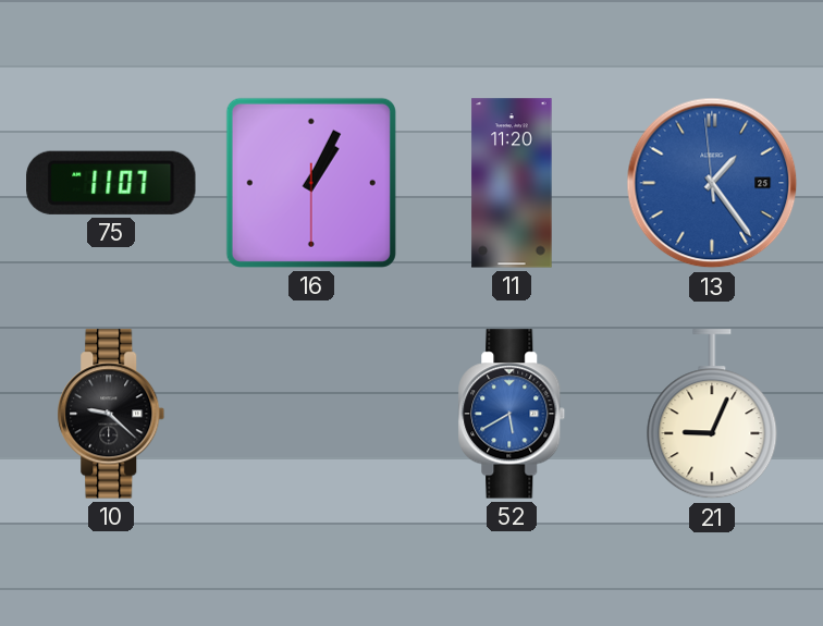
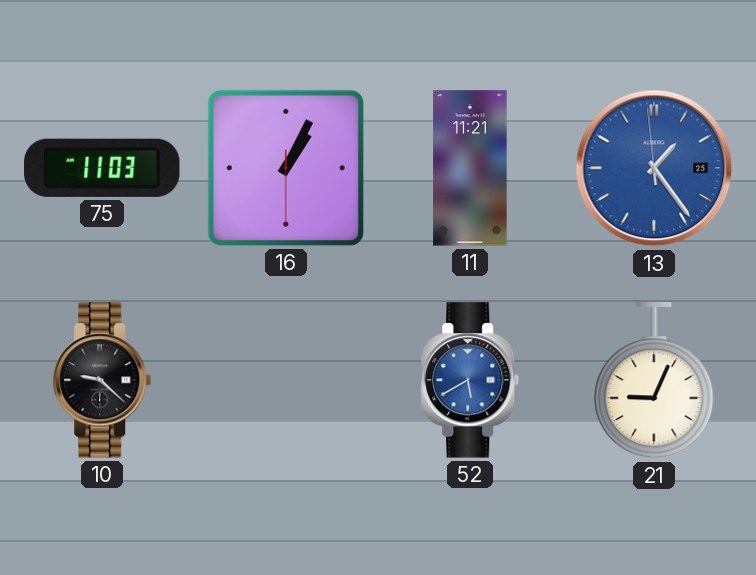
75: 11:07 -> 11:03 (102, 168)
11: 11:20 -> 11:21 (470, 168)
